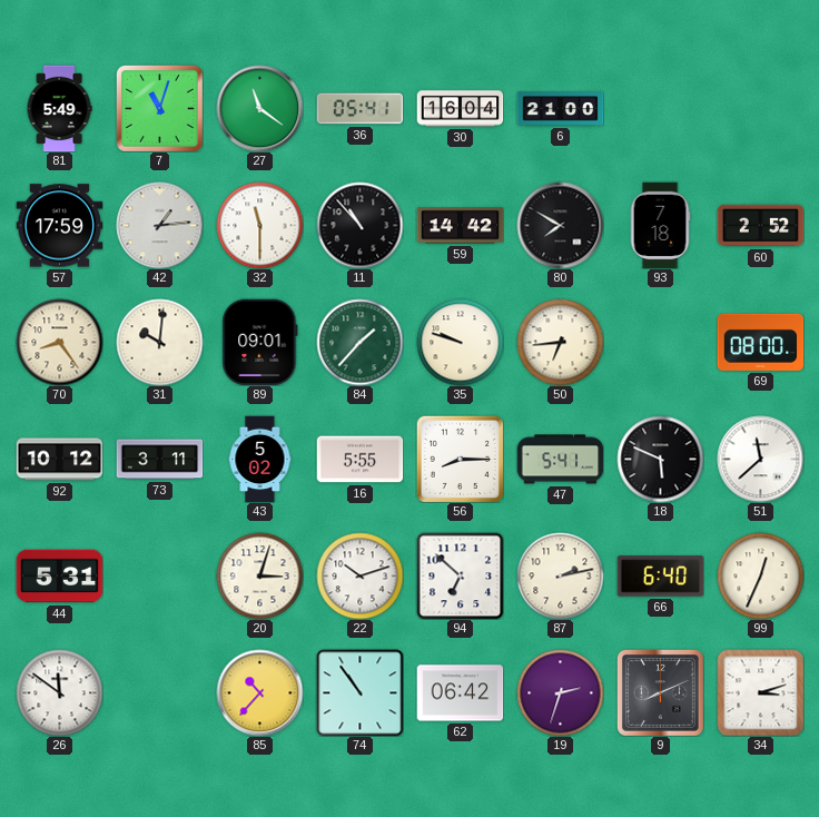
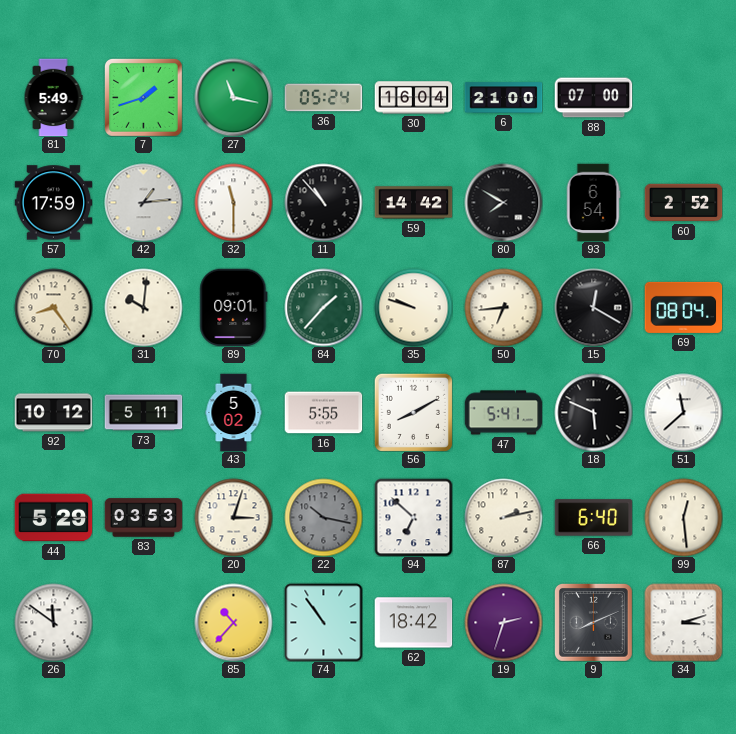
7: 11:03 -> 1:42 (143, 97)
27: 11:21 -> 11:17 (233, 97)
36: 05:41 -> 05:24 (323, 98)
88: none -> 07:00 (593, 98)
93: 7:18 -> 6:54 (593, 202)
15: none -> 12:20 (593, 307)
69: 08:00 -> 08:04 (683, 307)
73: 3:11 -> 5:11 (143, 413)
56: 8:15 -> 8:10 (413, 412)
44: 5:31 -> 5:29 (53, 518)
83: none -> 03:53 (143, 518)
22: 10:12 -> 10:17 (323, 517)
22 dial: white -> grey (323, 517)
99: 12:34 -> 12:29 (683, 517)
62: 06:42 -> 18:42 (413, 623)
